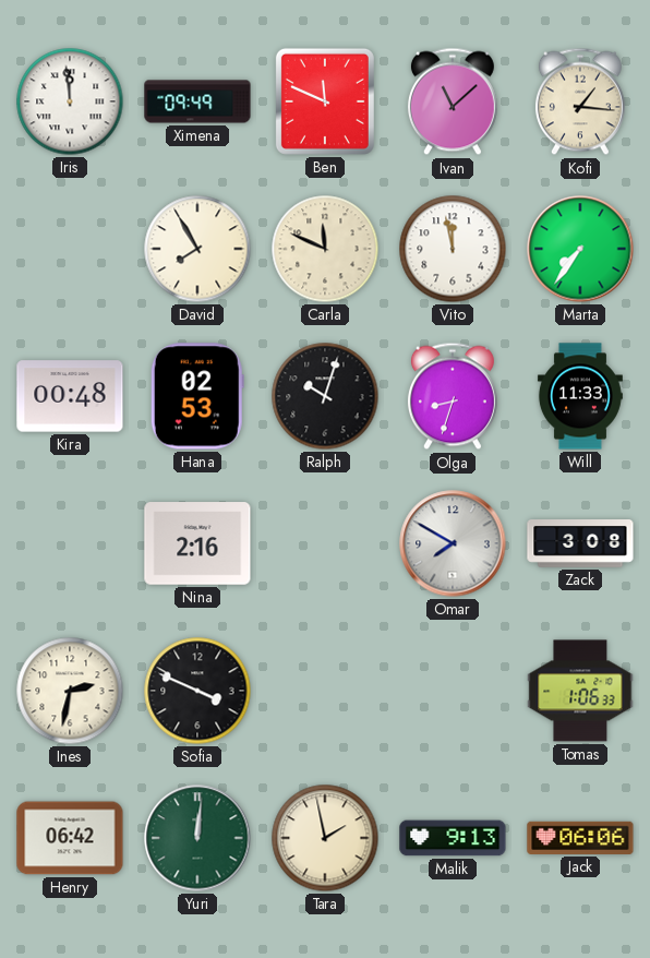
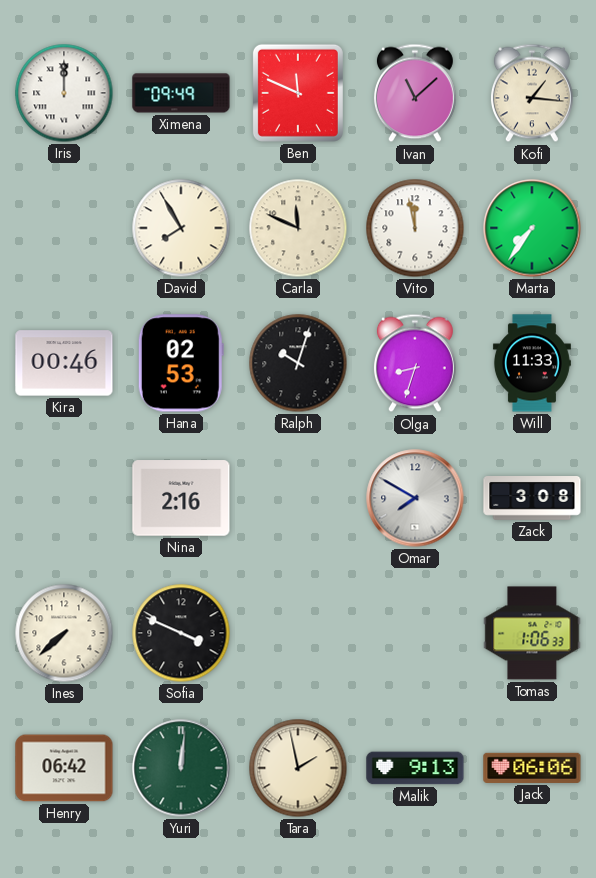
Iris: 11:59 -> 12:00 (64, 93)
Kira: 00:48 -> 00:46 (64, 363)
Ines: 2:32 -> 7:38 (64, 633)
